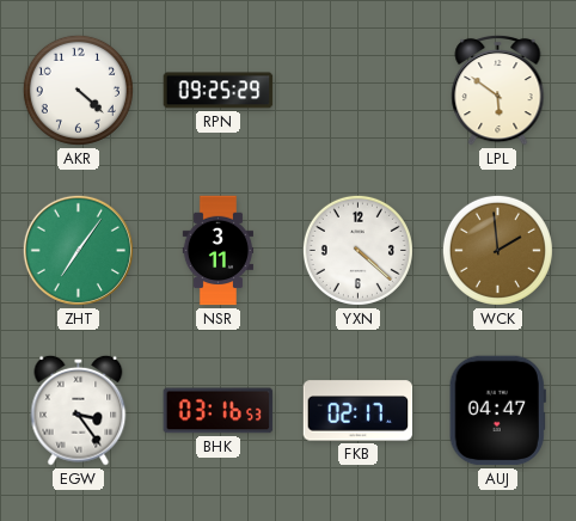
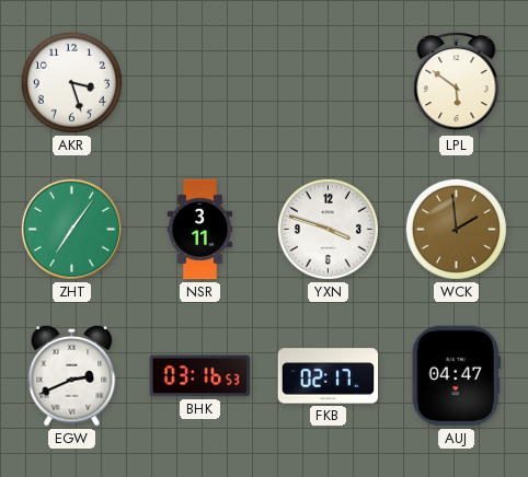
AKR: 4:22 -> 3:27 (71, 82)
RPN: 09:25 -> none (219, 91)
YXN: 4:22 -> 3:48 (328, 229)
EGW: 3:24 -> 2:41 (72, 375)
